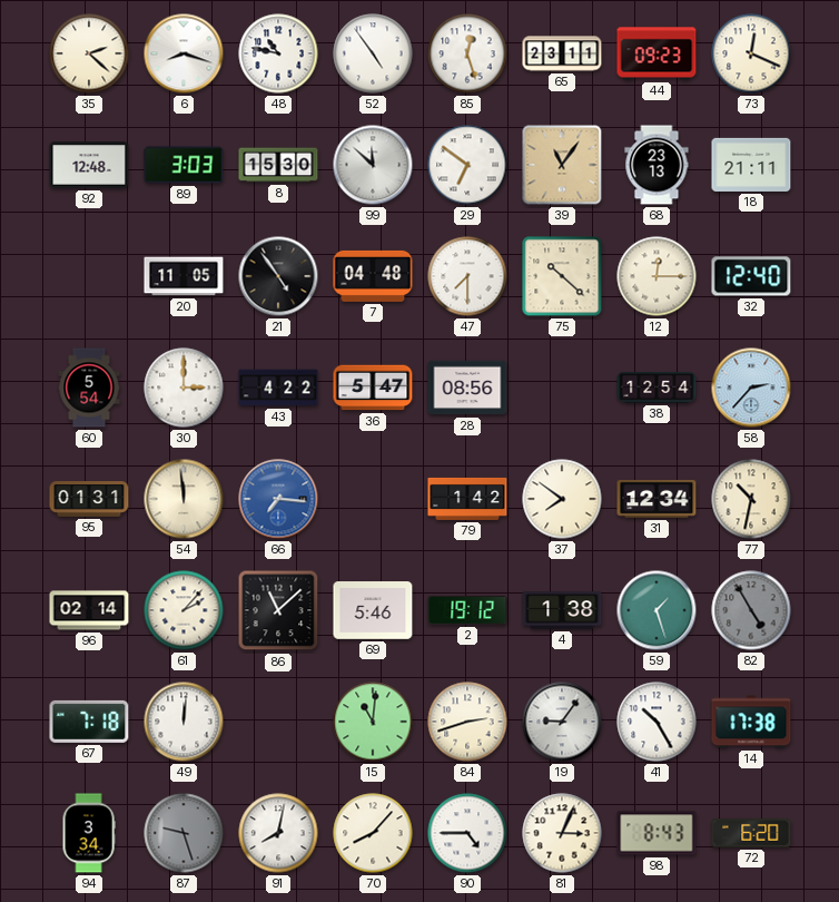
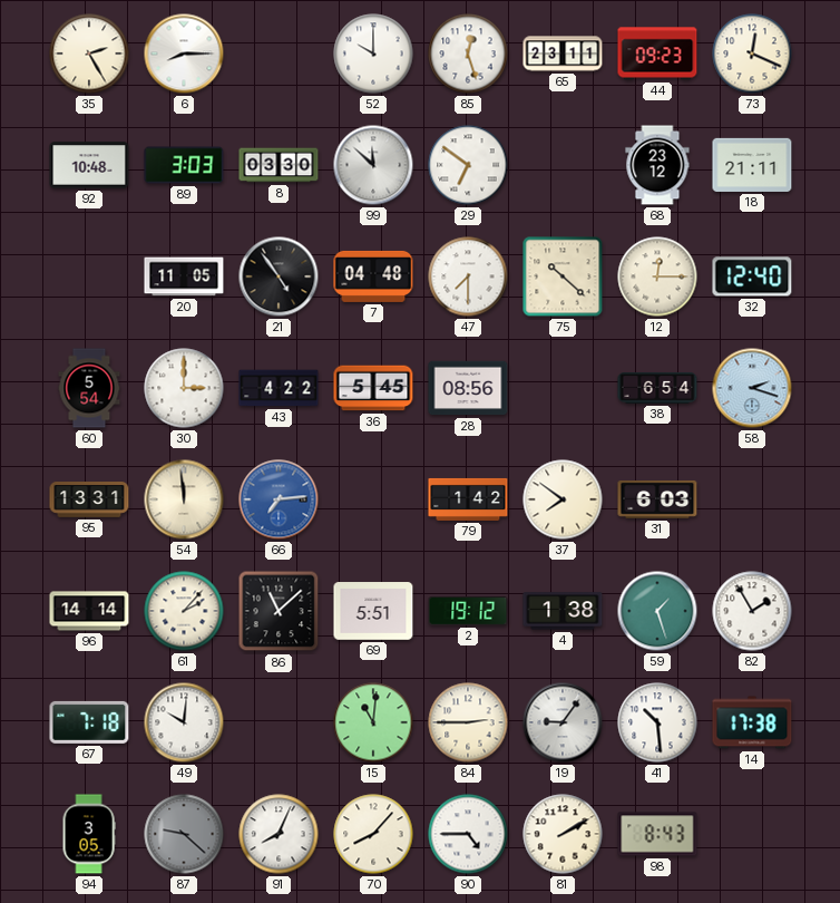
35: 2:22 -> 2:25 (89, 54)
6: 8:18 -> 8:15 (184, 54)
48: 10:47 -> none (278, 53)
52: 4:54 -> 10:00 (373, 54)
92: 12:48 -> 10:48 (89, 165)
8: 15:30 -> 03:30 (279, 165)
39: 11:06 -> none (562, 165)
68: 23:13 -> 23:12 (657, 165)
36: 5:47 -> 5:45 (373, 388)
38: 12:54 -> 6:54 (657, 389)
58: 2:37 -> 2:18 (752, 388)
95: 01:31 -> 13:31 (89, 501)
66: 7:16 -> 7:14 (279, 499)
31: 12:34 -> 6:03 (657, 499)
77: 10:32 -> none (751, 499)
96: 02:14 -> 14:14 (89, 611)
69: 5:46 -> 5:51 (373, 611)
82: 4:55 -> 1:55 (752, 611)
82 dial: grey -> white (752, 611)
49: 12:01 -> 10:01 (184, 722)
84: 2:42 -> 2:45 (468, 722)
41: 10:25 -> 10:29 (657, 722)
94: 3:34 -> 3:05 (89, 834)
87: 9:27 -> 9:22 (184, 834)
91: 8:02 -> 8:04 (279, 834)
81: 3:04 -> 2:10 (563, 834)
72: 6:20 -> none (751, 833)
